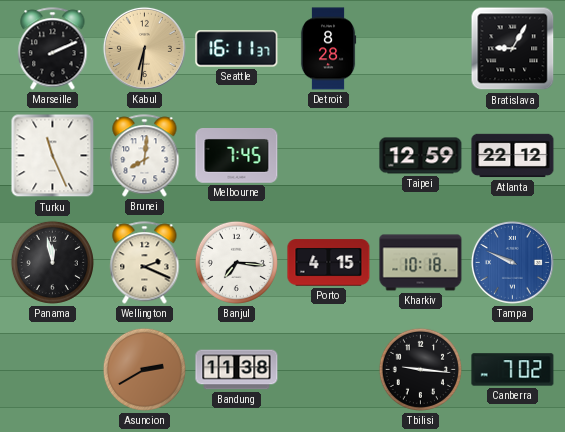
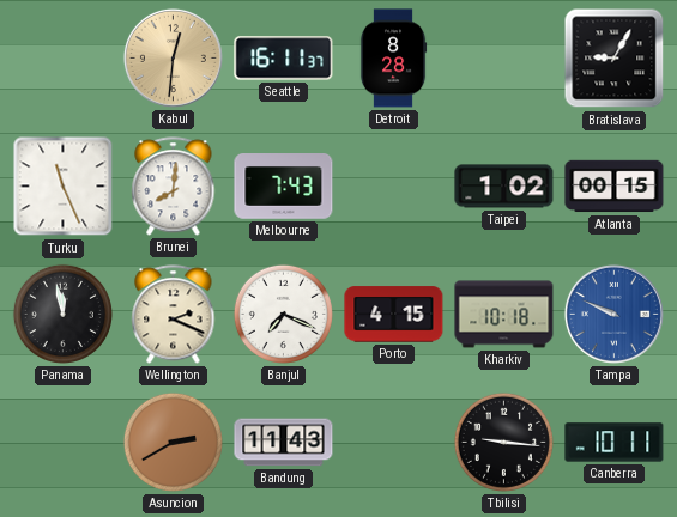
Marseille: 2:11 -> none (53, 49)
Kabul: 6:31 -> 12:31 (173, 57)
Melbourne: 7:45 -> 7:43 (284, 187)
Taipei: 12:59 -> 1:02 (504, 187)
Atlanta: 22:12 -> 00:15 (615, 187)
Banjul: 7:16 -> 7:19 (283, 314)
Bandung: 11:38 -> 11:43 (284, 443)
Canberra: 7:02 -> 10:11 (615, 443)
